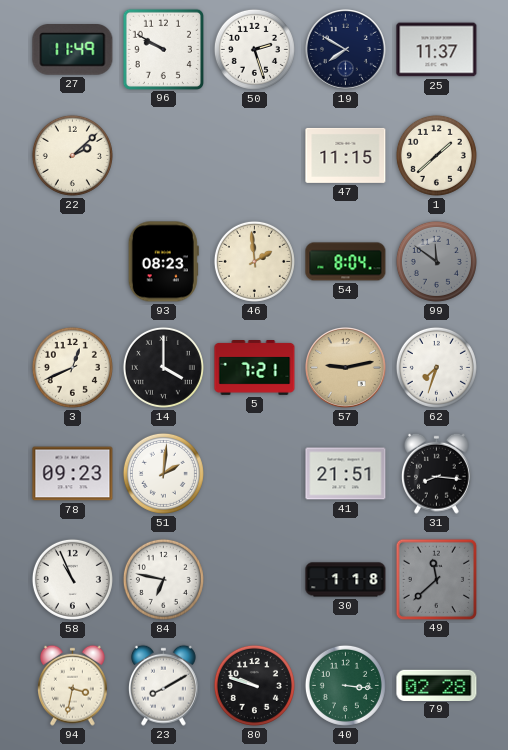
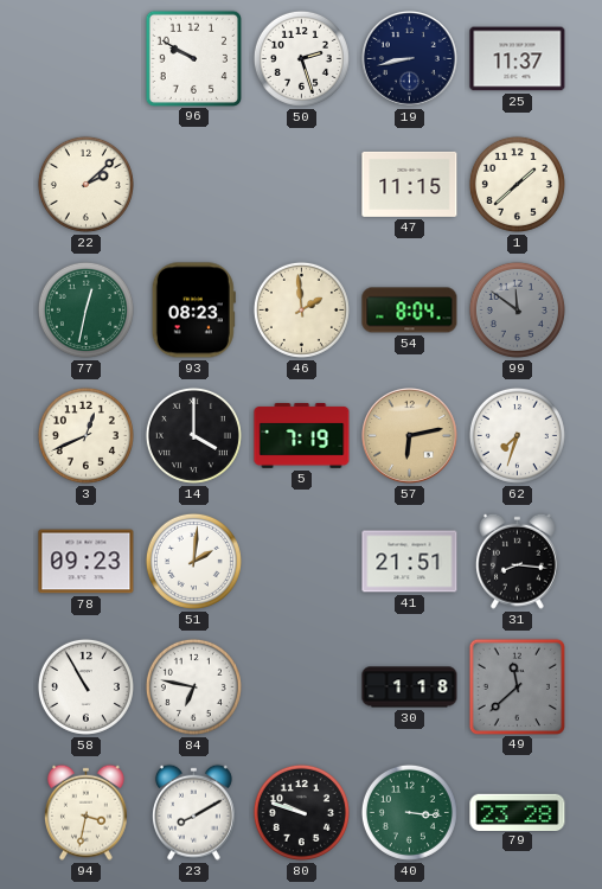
27: 11:49 -> none (73, 50)
19: 7:50 -> 8:43 (410, 59)
77: none -> 12:32 (85, 309)
5: 7:21 -> 7:19 (302, 436)
57: 9:13 -> 6:13 (410, 436)
58: 10:56 -> 10:55 (85, 686)
79: 02:28 -> 23:28 (518, 812)
